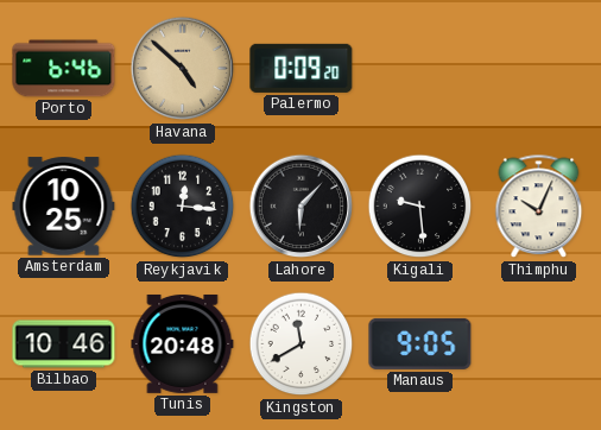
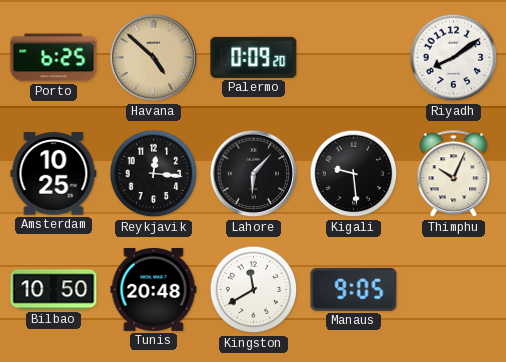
Porto: 6:46 -> 6:25 (54, 58)
Riyadh: none -> 8:09 (454, 58)
Bilbao: 10:46 -> 10:50 (54, 290)
